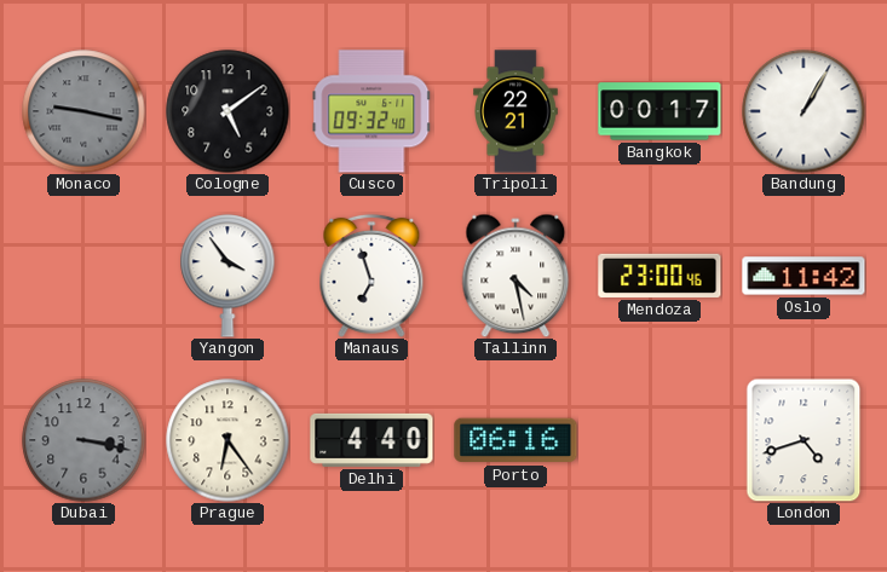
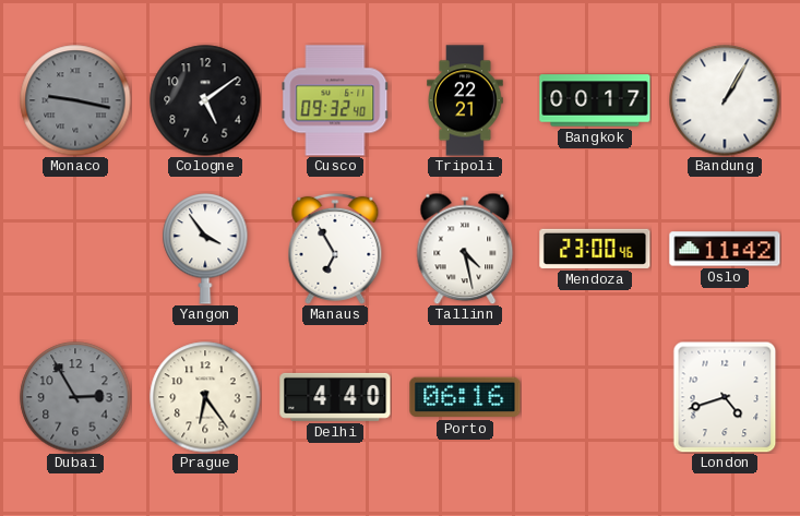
Manaus: 6:57 -> 6:55 (335, 249)
Dubai: 3:17 -> 2:55 (75, 397)
